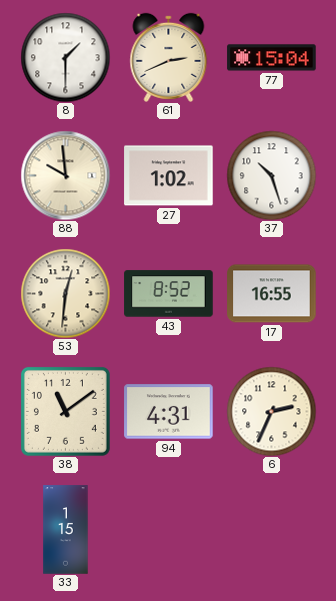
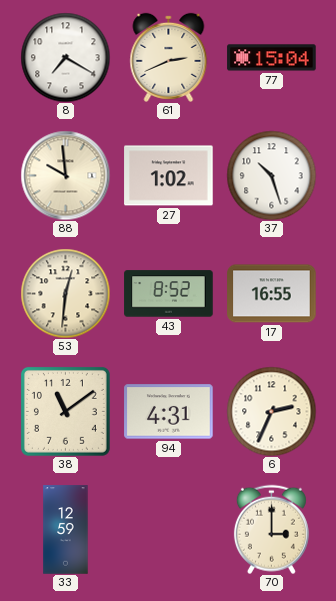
8: 1:30 -> 7:20 (65, 57)
33: 1:15 -> 12:59 (66, 530)
70: none -> 3:00 (271, 529)
